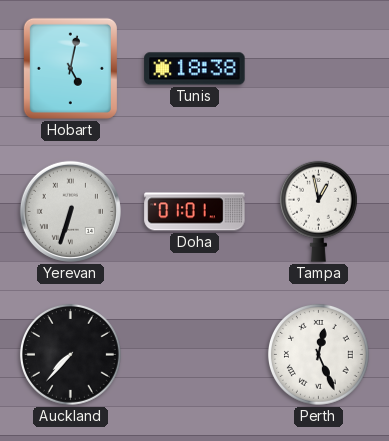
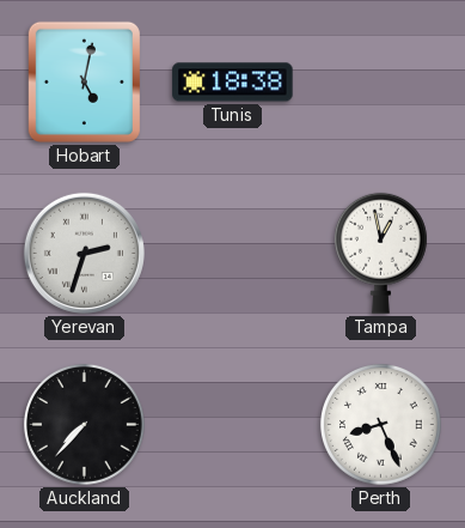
Yerevan: 6:33 -> 2:33 (84, 253)
Doha: 01:01 -> none (195, 212)
Perth: 12:26 -> 8:26 (380, 424)
